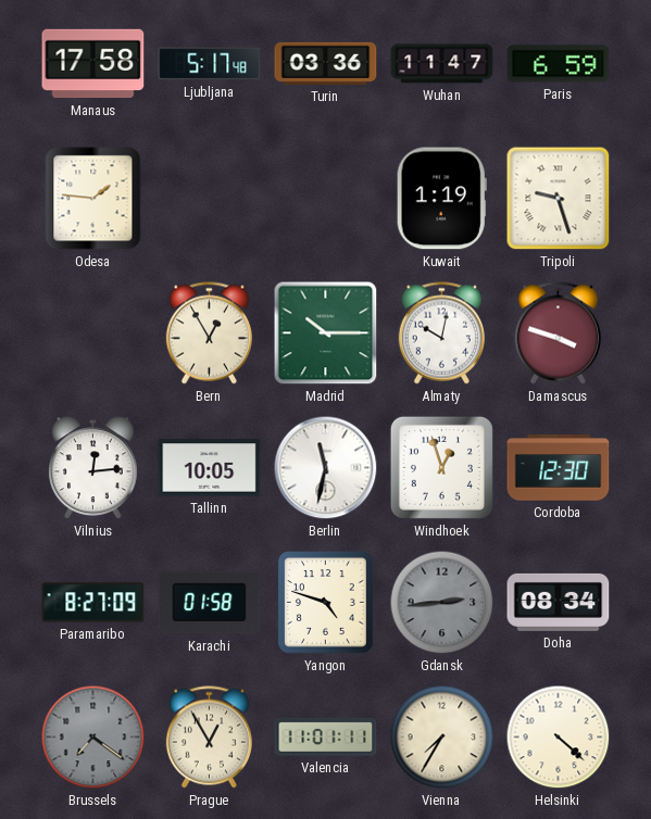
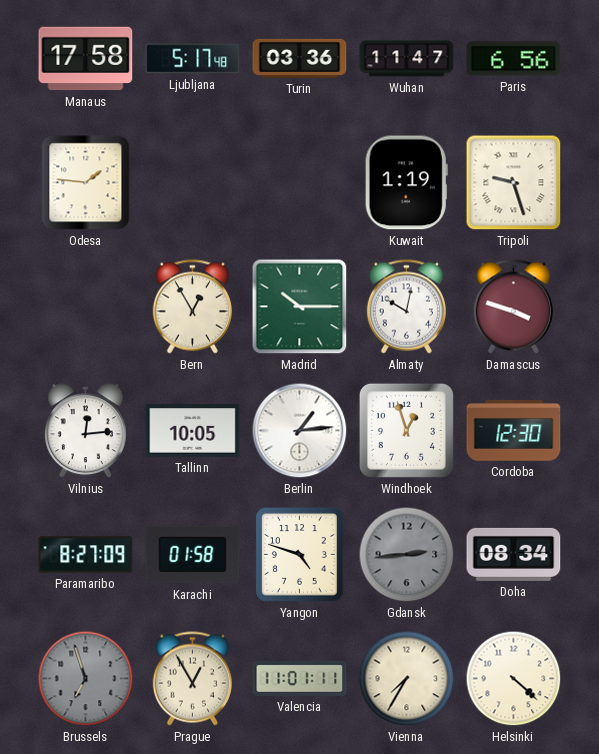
Paris: 6:59 -> 6:56 (514, 59)
Berlin: 11:32 -> 1:14 (300, 431)
Brussels: 7:21 -> 6:57 (86, 679)
